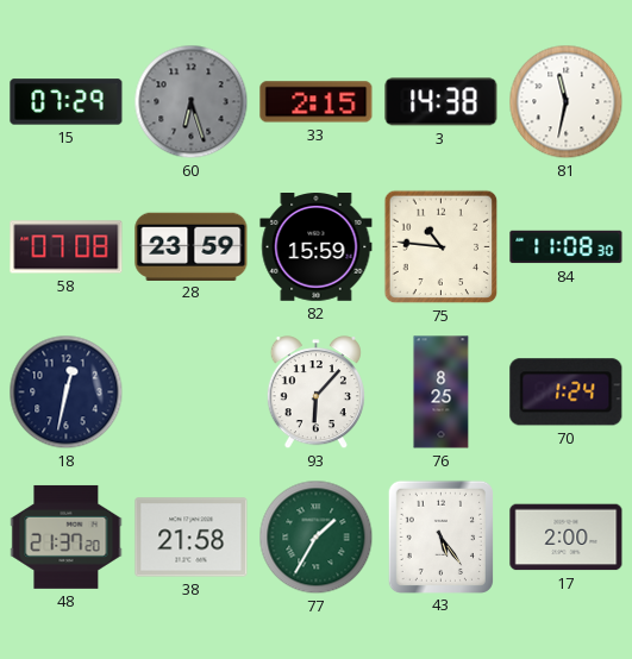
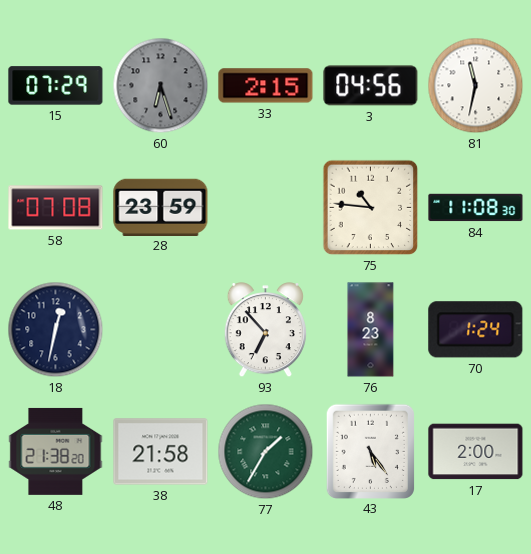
3: 14:38 -> 04:56 (371, 86)
82: 15:59 -> none (317, 247)
93: 6:07 -> 6:53 (265, 330)
76: 8:25 -> 8:23 (371, 330)
48: 21:37 -> 21:38 (56, 451)
